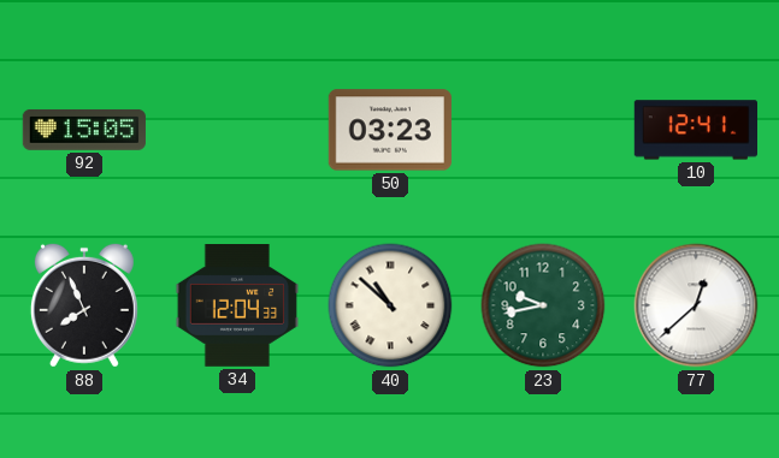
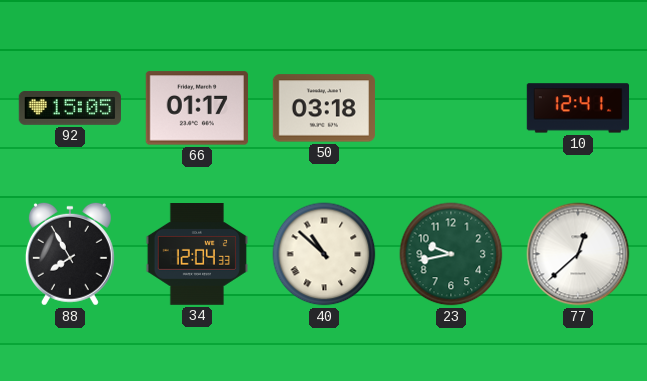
66: none -> 01:17 (197, 108)
50: 03:23 -> 03:18 (324, 108)
88: 7:56 -> 7:55 (70, 254)
